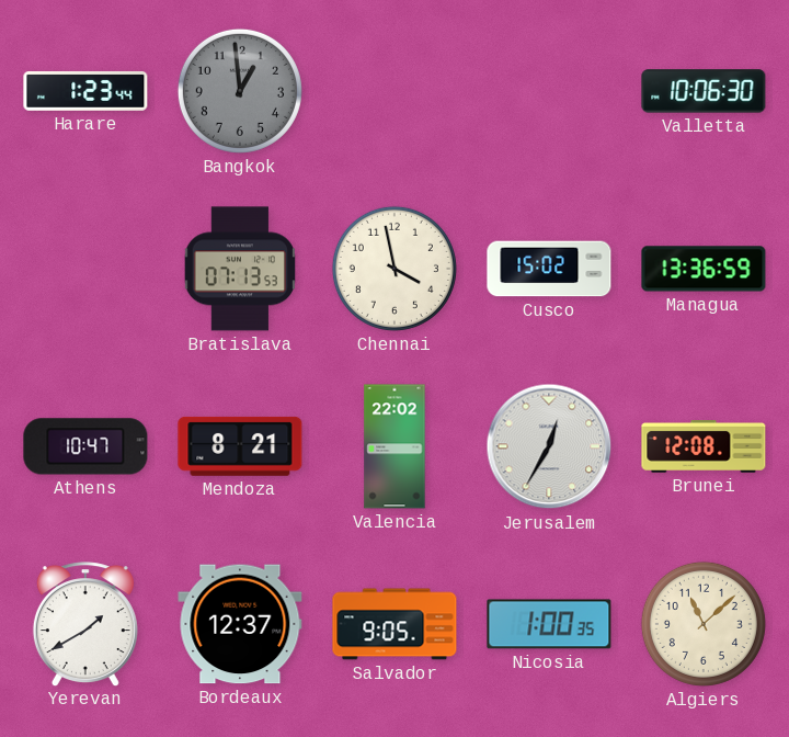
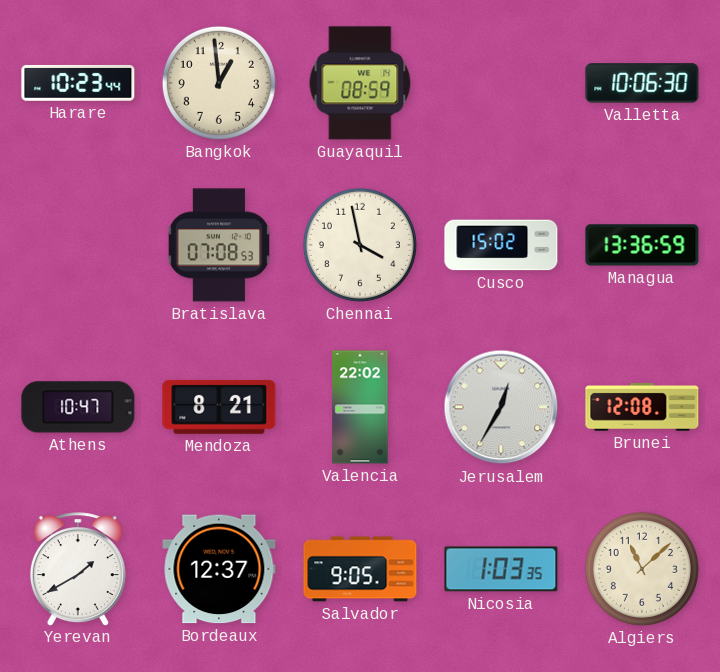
Harare: 1:23 -> 10:23 (78, 83)
Bangkok dial: grey -> cream (219, 83)
Guayaquil: none -> 08:59 (360, 83)
Bratislava: 07:13 -> 07:08 (218, 245)
Nicosia: 1:00 -> 1:03 (501, 569)
